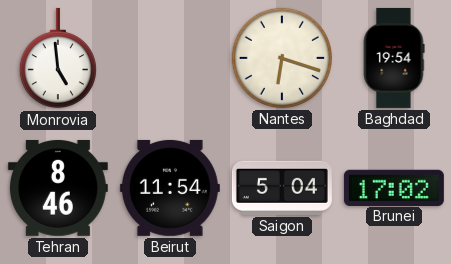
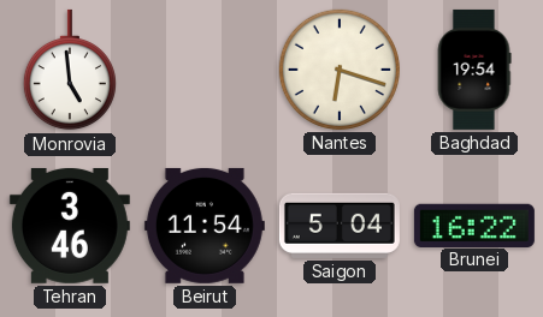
Tehran: 8:46 -> 3:46 (70, 226)
Brunei: 17:02 -> 16:22 (474, 225)
